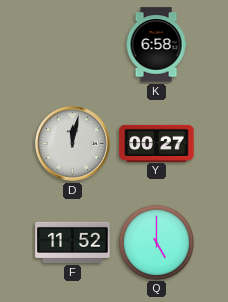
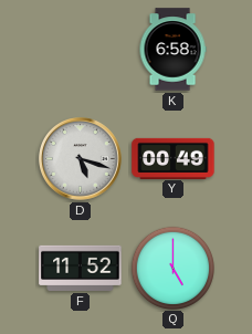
D: 12:02 -> 5:18 (81, 159)
Y: 00:27 -> 00:49 (174, 158)
